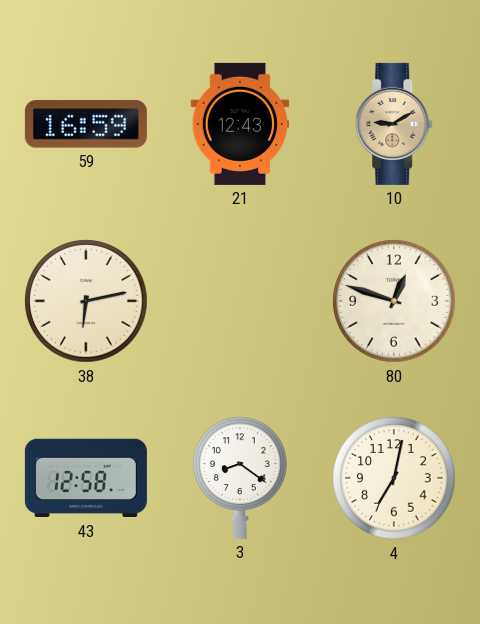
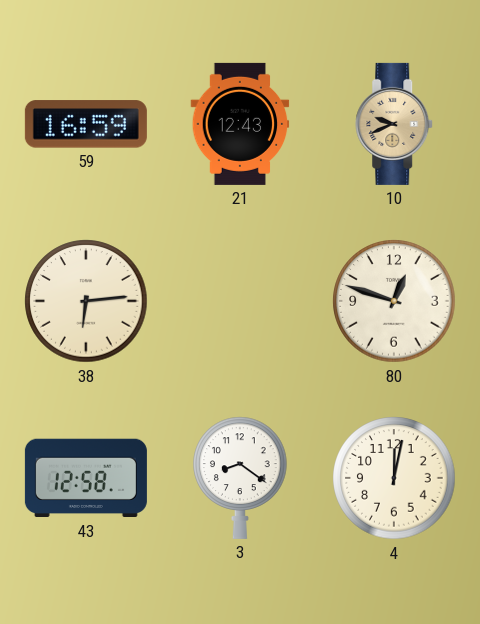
10: 9:10 -> 9:41 (395, 124)
38: 6:13 -> 6:14 (86, 301)
4: 7:02 -> 12:02 (394, 478)
